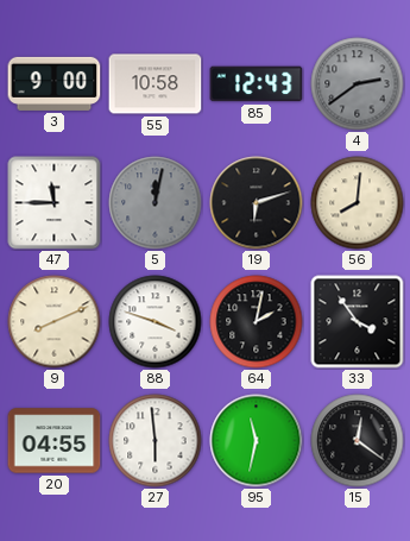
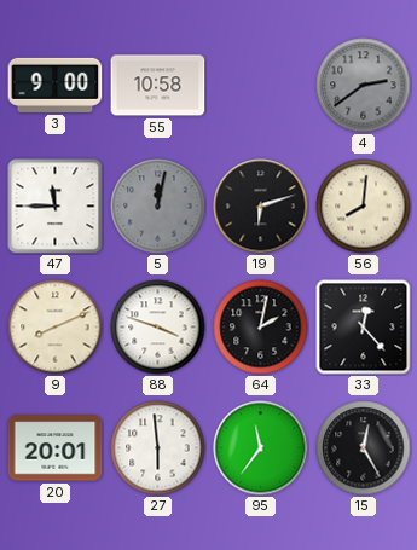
85: 12:43 -> none (257, 84)
33: 3:54 -> 12:23 (364, 328)
20: 04:55 -> 20:01 (56, 448)
95: 11:32 -> 11:36 (261, 448)
15: 12:21 -> 12:25 (364, 448)
